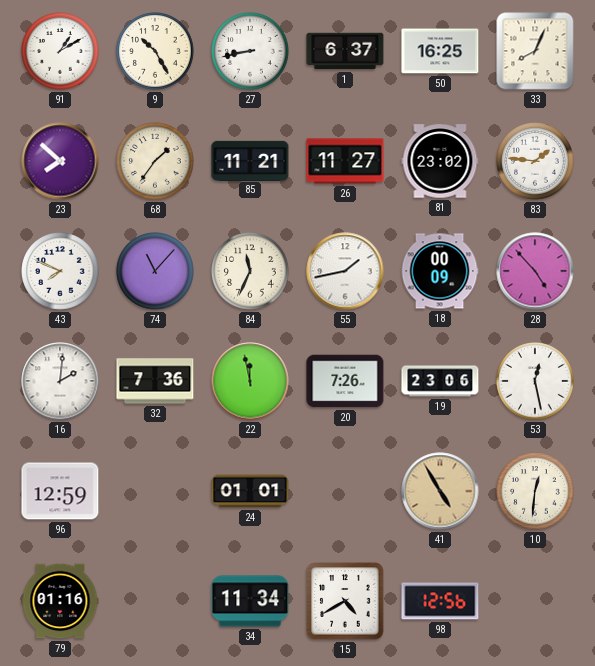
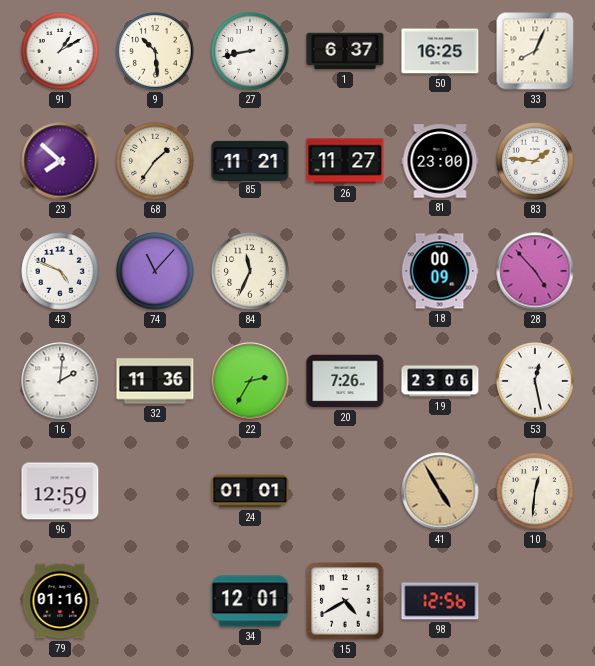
9: 10:25 -> 10:29 (155, 51)
81: 23:02 -> 23:00 (440, 161)
43: 7:49 -> 4:49 (60, 271)
55: 1:43 -> none (345, 271)
32: 7:36 -> 11:36 (155, 381)
22: 11:58 -> 2:35 (250, 381)
34: 11:34 -> 12:01 (250, 601)
